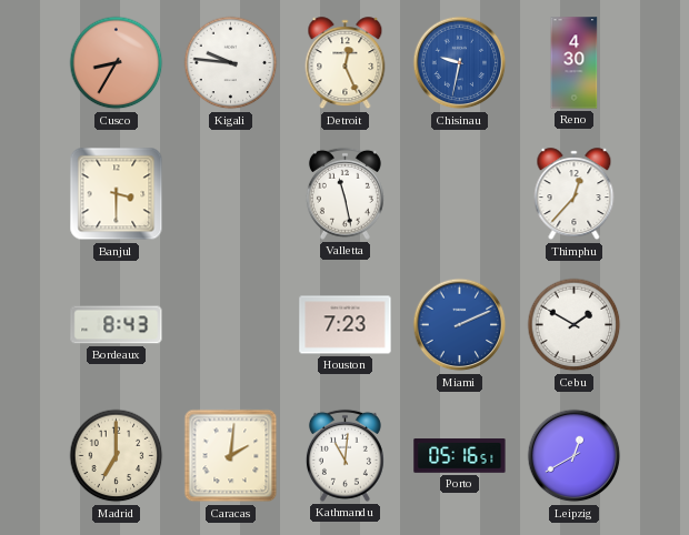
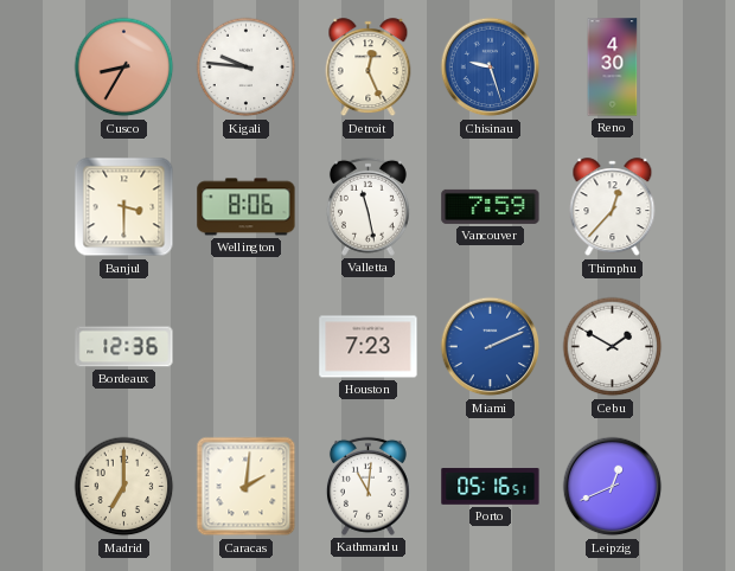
Chisinau: 9:32 -> 9:27 (491, 68)
Wellington: none -> 8:06 (247, 207)
Vancouver: none -> 7:59 (491, 206)
Bordeaux: 8:43 -> 12:36 (124, 347)
Leipzig: 12:40 -> 12:41 (613, 487)
